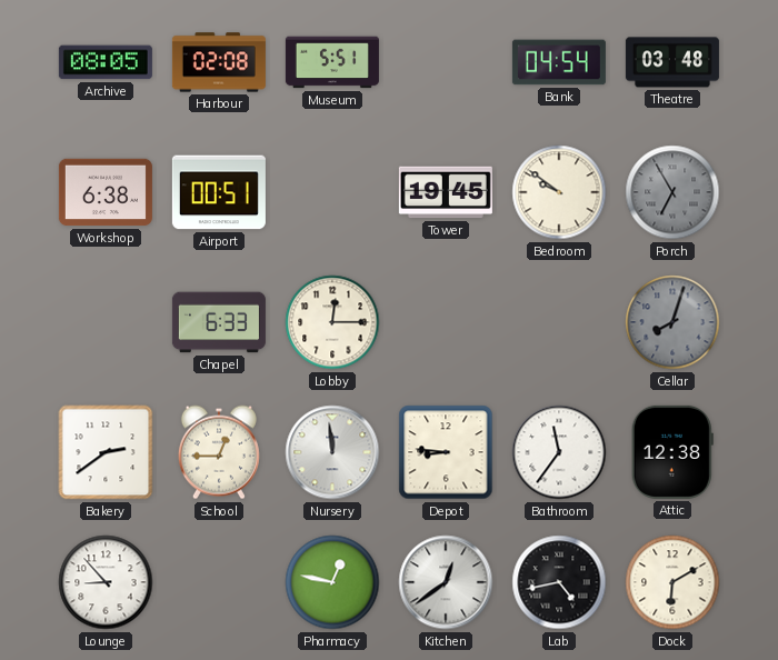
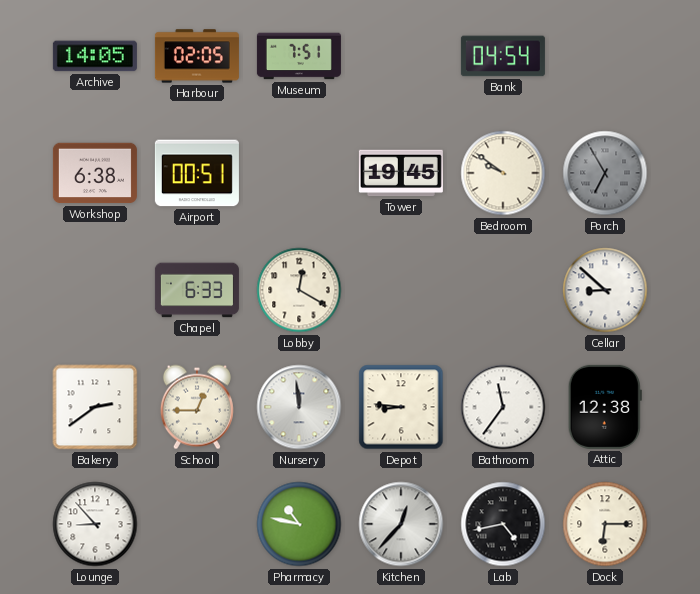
Archive: 08:05 -> 14:05 (95, 56)
Harbour: 02:08 -> 02:05 (197, 56)
Museum: 5:51 -> 7:51 (299, 56)
Theatre: 03:48 -> none (672, 62)
Lobby: 12:15 -> 12:20 (299, 290)
Cellar: 8:03 -> 8:52 (605, 290)
Cellar dial: grey -> white (605, 290)
Pharmacy: 12:47 -> 10:47 (299, 524)
Kitchen: 12:39 -> 12:37 (401, 524)
Dock: 6:10 -> 6:15 (605, 524)
